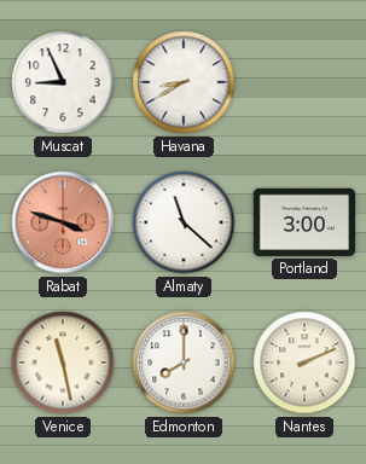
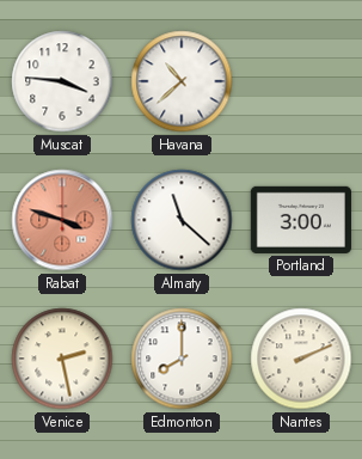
Muscat: 8:56 -> 3:46 (62, 81)
Havana: 8:40 -> 10:38 (182, 81)
Venice: 11:28 -> 2:28 (62, 359)
